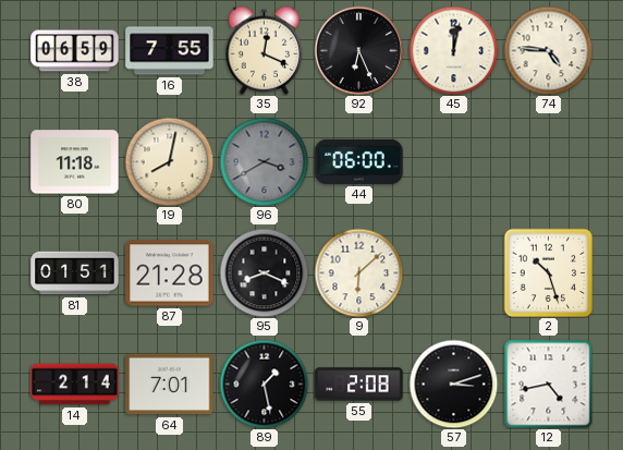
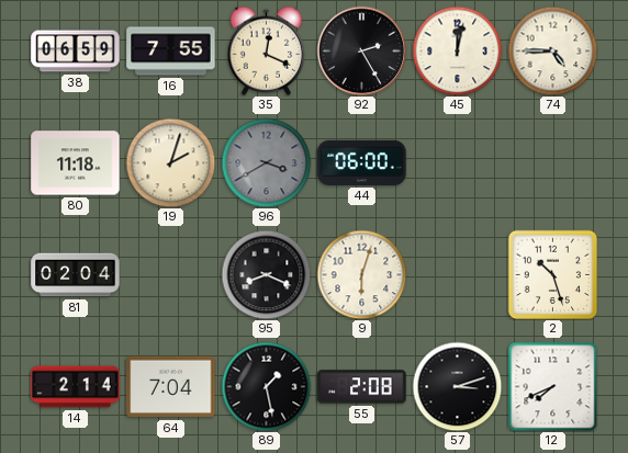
92: 6:26 -> 2:25 (361, 50)
74: 4:46 -> 4:45 (552, 50)
19: 8:02 -> 2:03 (170, 162)
81: 01:51 -> 02:04 (76, 275)
87: 21:28 -> none (170, 273)
9: 6:08 -> 6:03 (361, 274)
64: 7:01 -> 7:04 (171, 387)
12: 4:43 -> 7:41 (552, 386)
